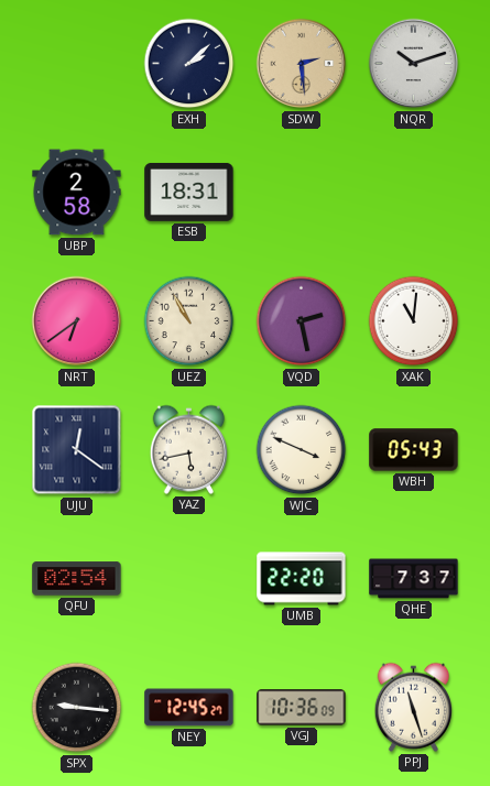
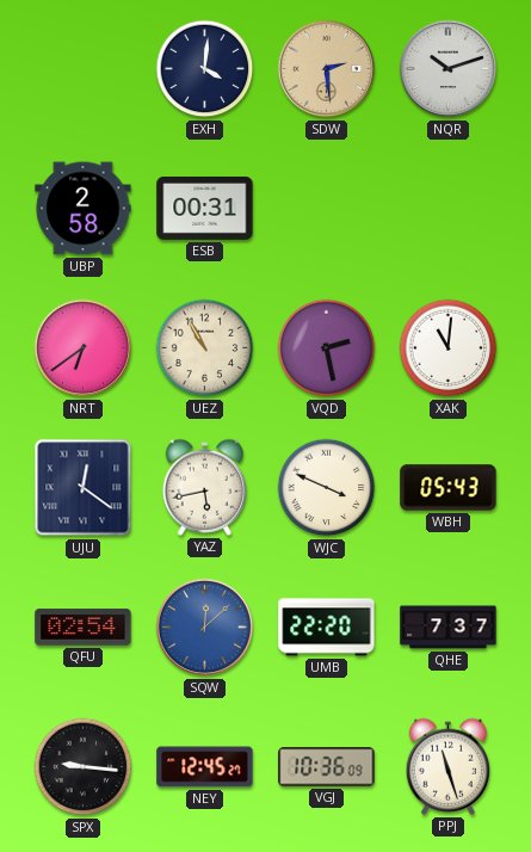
EXH: 2:08 -> 4:01 (205, 69)
ESB: 18:31 -> 00:31 (205, 208)
SQW: none -> 12:08 (205, 628)
